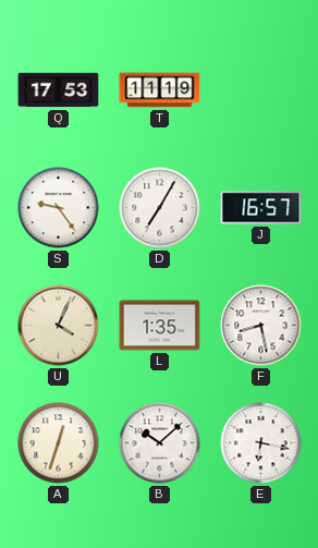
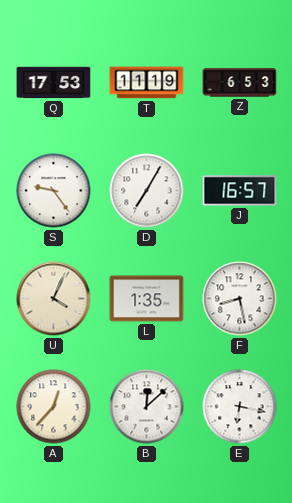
Z: none -> 6:53 (240, 83)
A: 12:33 -> 12:37 (54, 407)
B: 10:08 -> 12:08 (147, 407)
